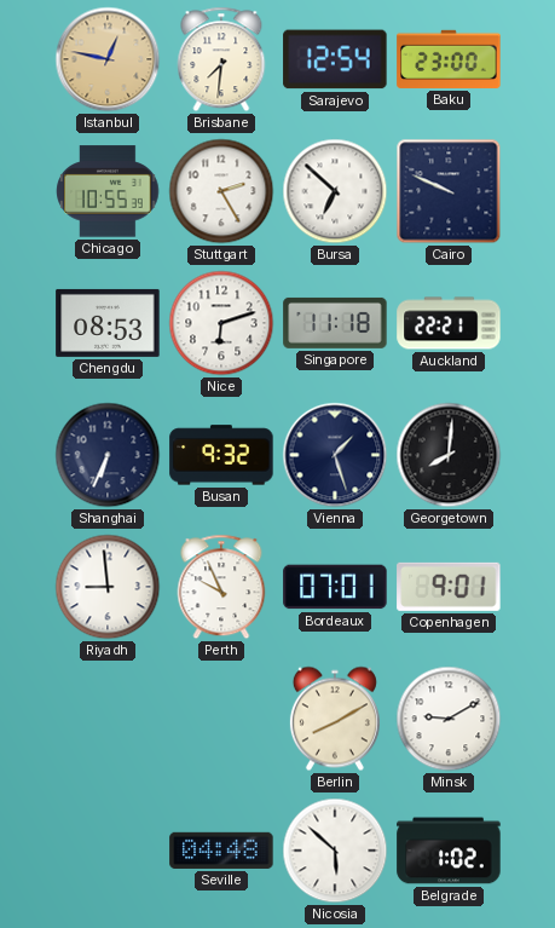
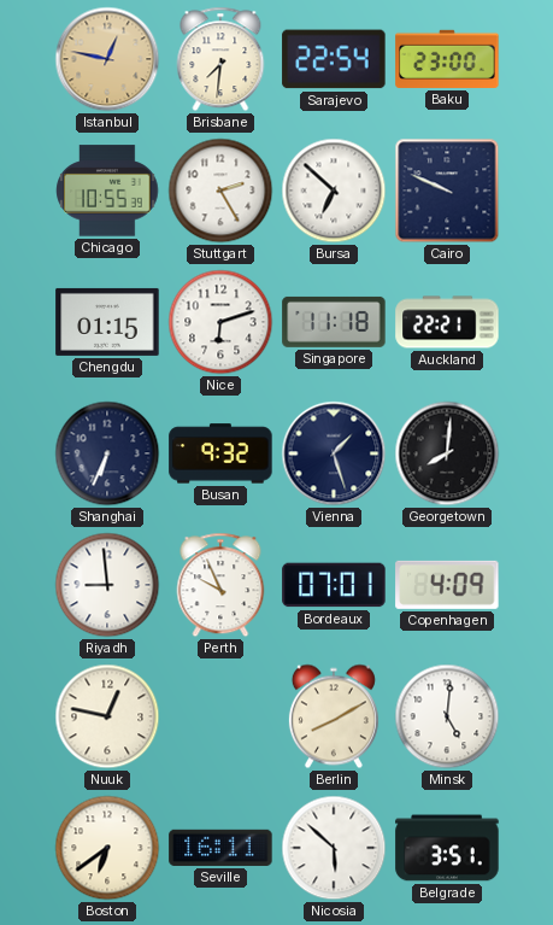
Sarajevo: 12:54 -> 22:54 (334, 59)
Chengdu: 08:53 -> 01:15 (107, 322)
Copenhagen: 9:01 -> 4:09 (447, 585)
Nuuk: none -> 12:47 (107, 716)
Minsk: 9:10 -> 5:01 (447, 716)
Boston: none -> 6:39 (107, 848)
Seville: 04:48 -> 16:11 (220, 848)
Belgrade: 1:02 -> 3:51 (447, 848)
